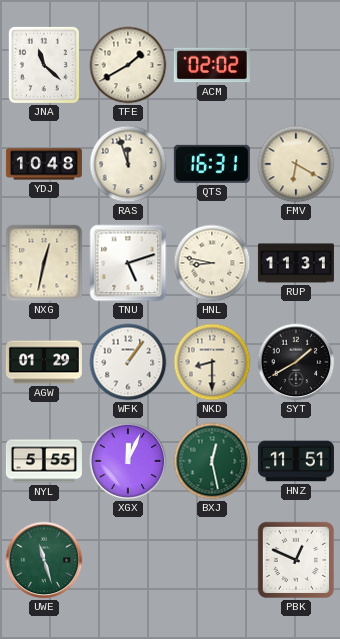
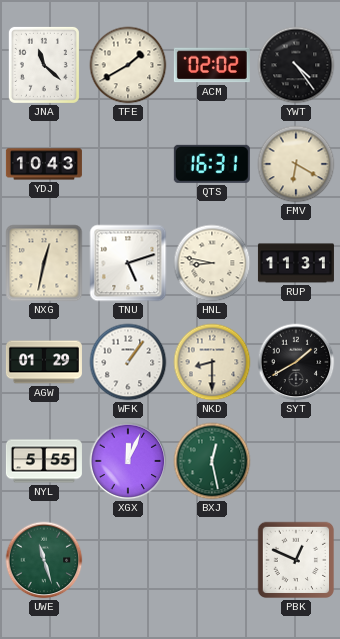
YWT: none -> 4:24 (296, 65)
YDJ: 10:48 -> 10:43 (44, 164)
RAS: 11:57 -> none (128, 164)
HNZ: 11:51 -> none (296, 461)
